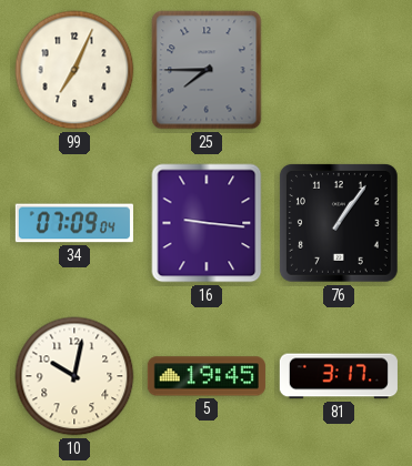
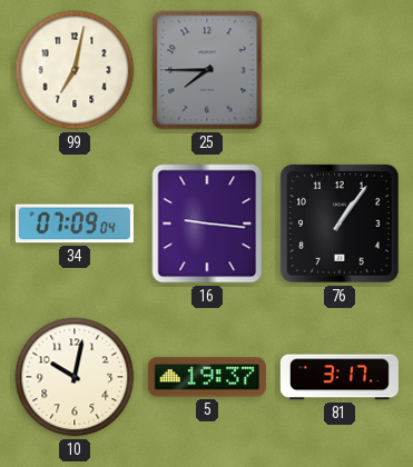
99: 7:04 -> 7:02 (75, 70)
5: 19:45 -> 19:37 (207, 377)
